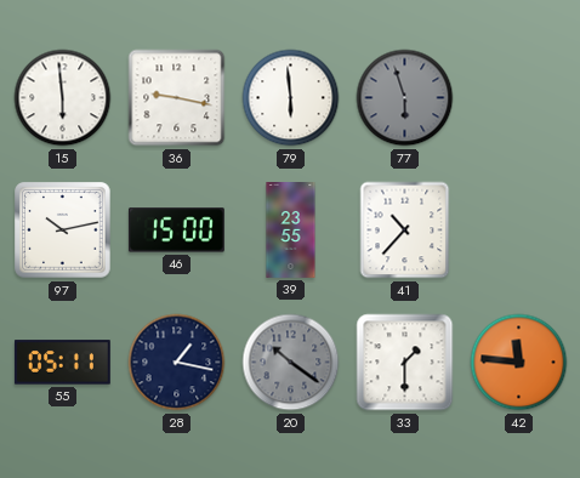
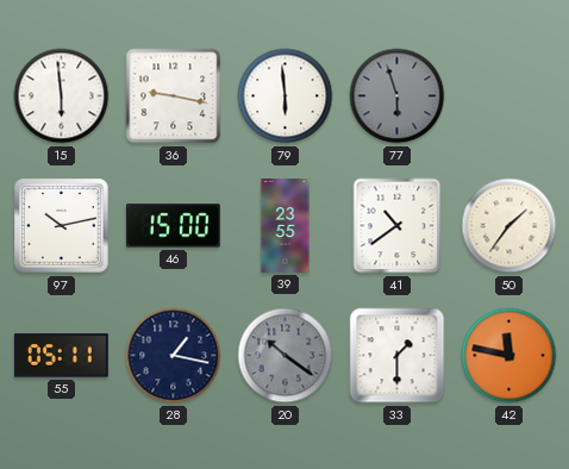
41: 10:37 -> 10:39 (398, 226)
50: none -> 1:36 (509, 226)
42: 11:46 -> 11:47 (509, 356)
